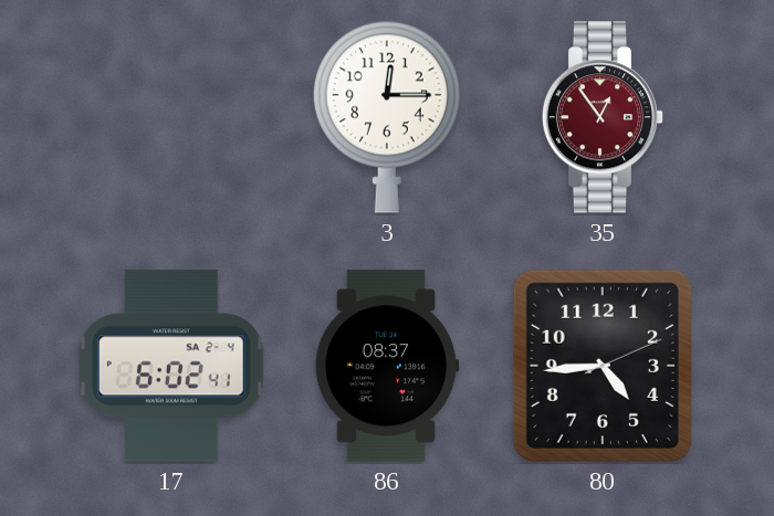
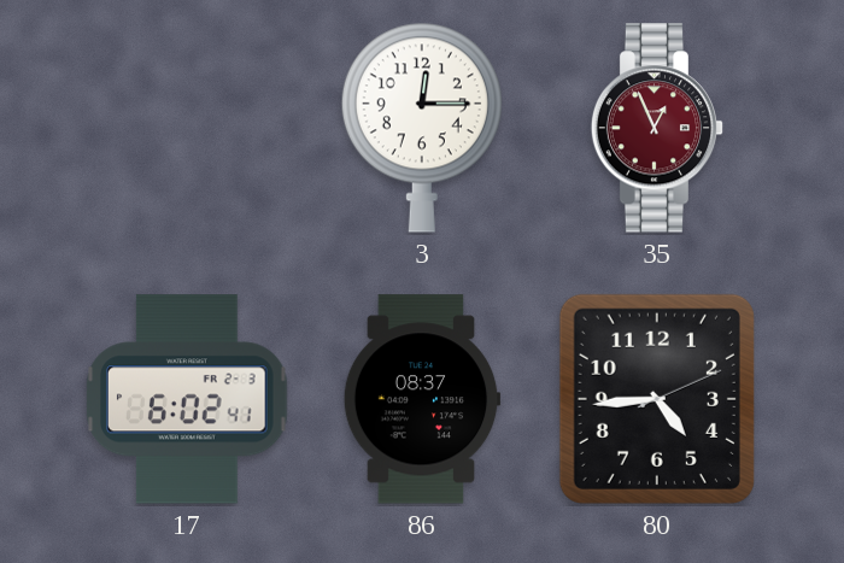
35: 12:54 -> 12:56 (657, 128)
17 date: SA 2-4 -> FR 2-3 (187, 399)
